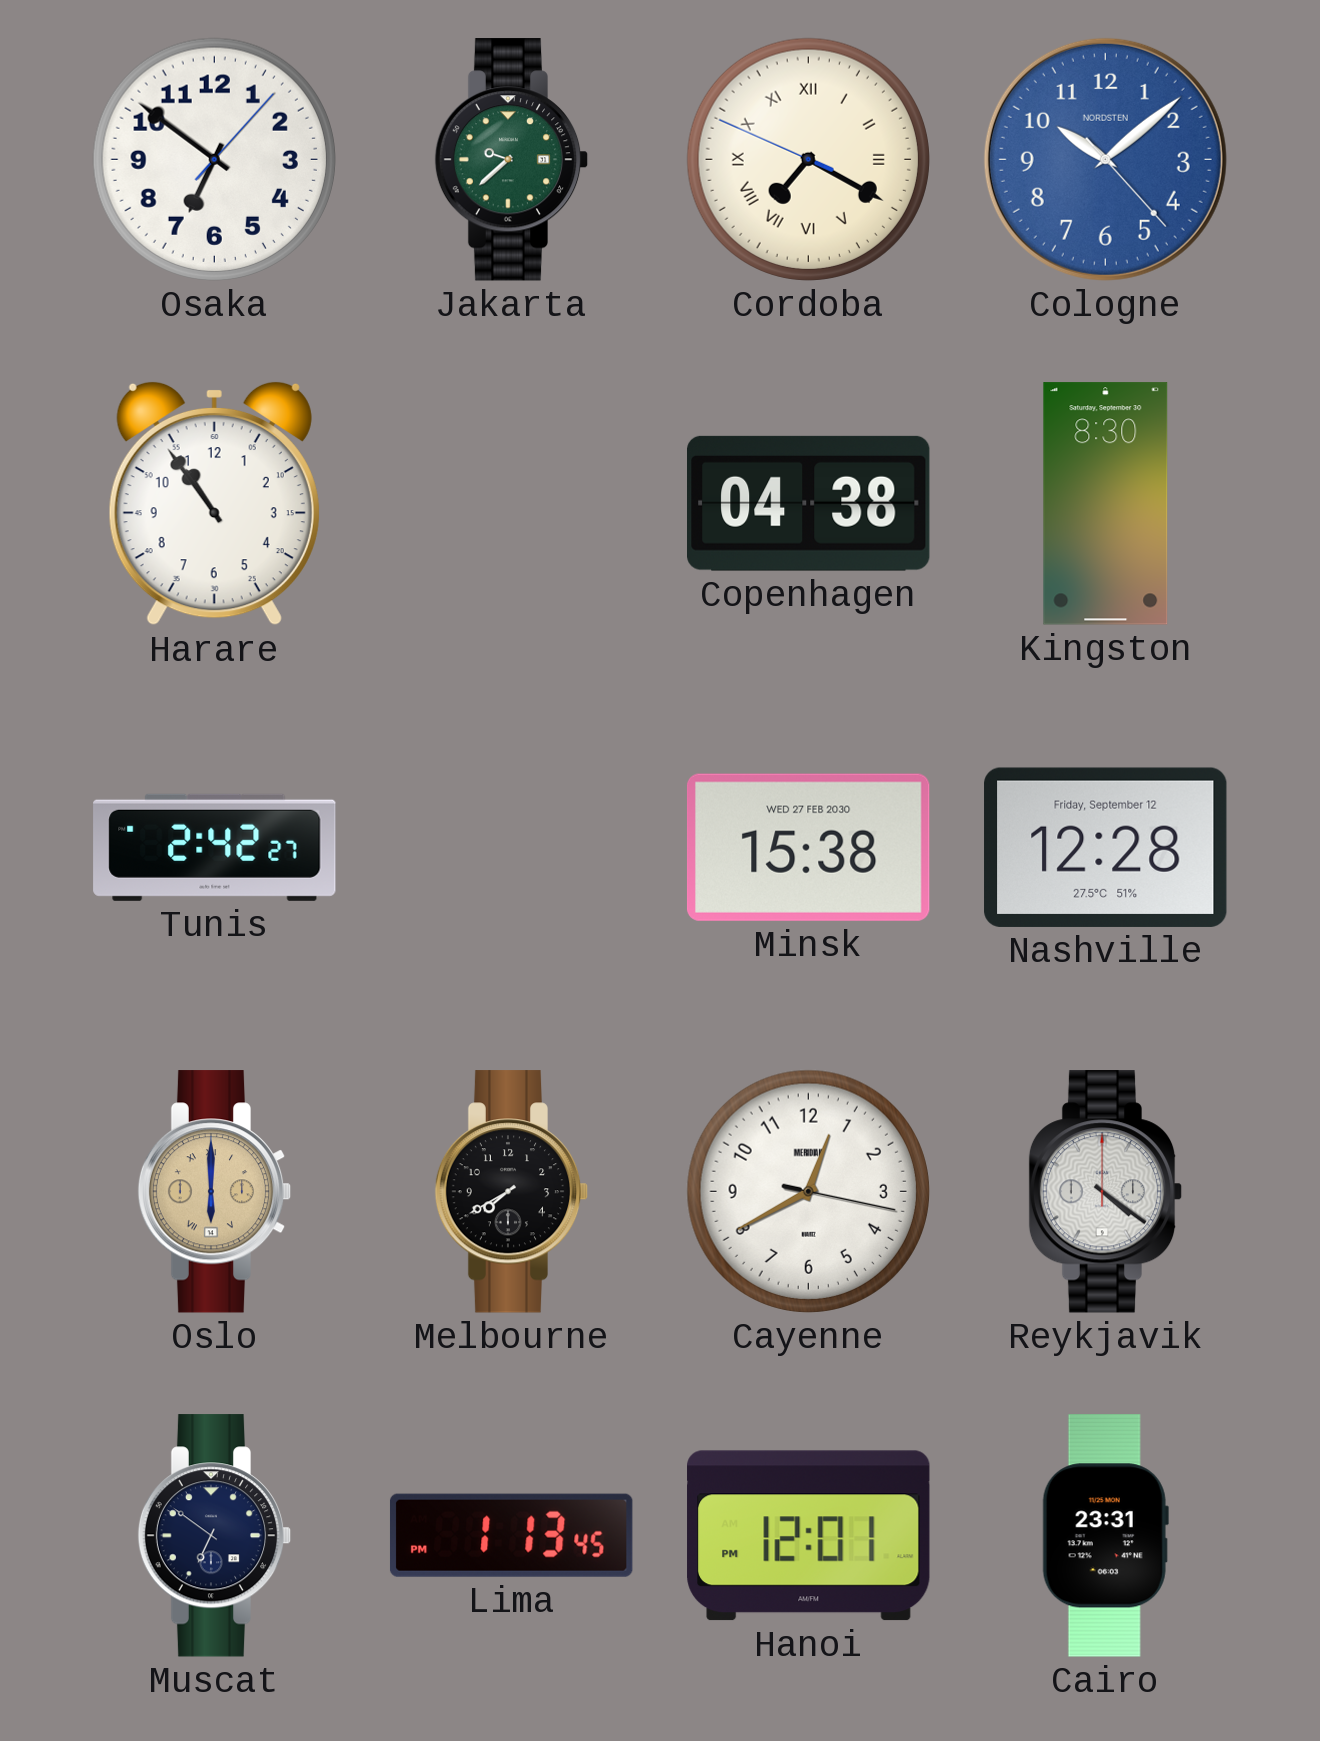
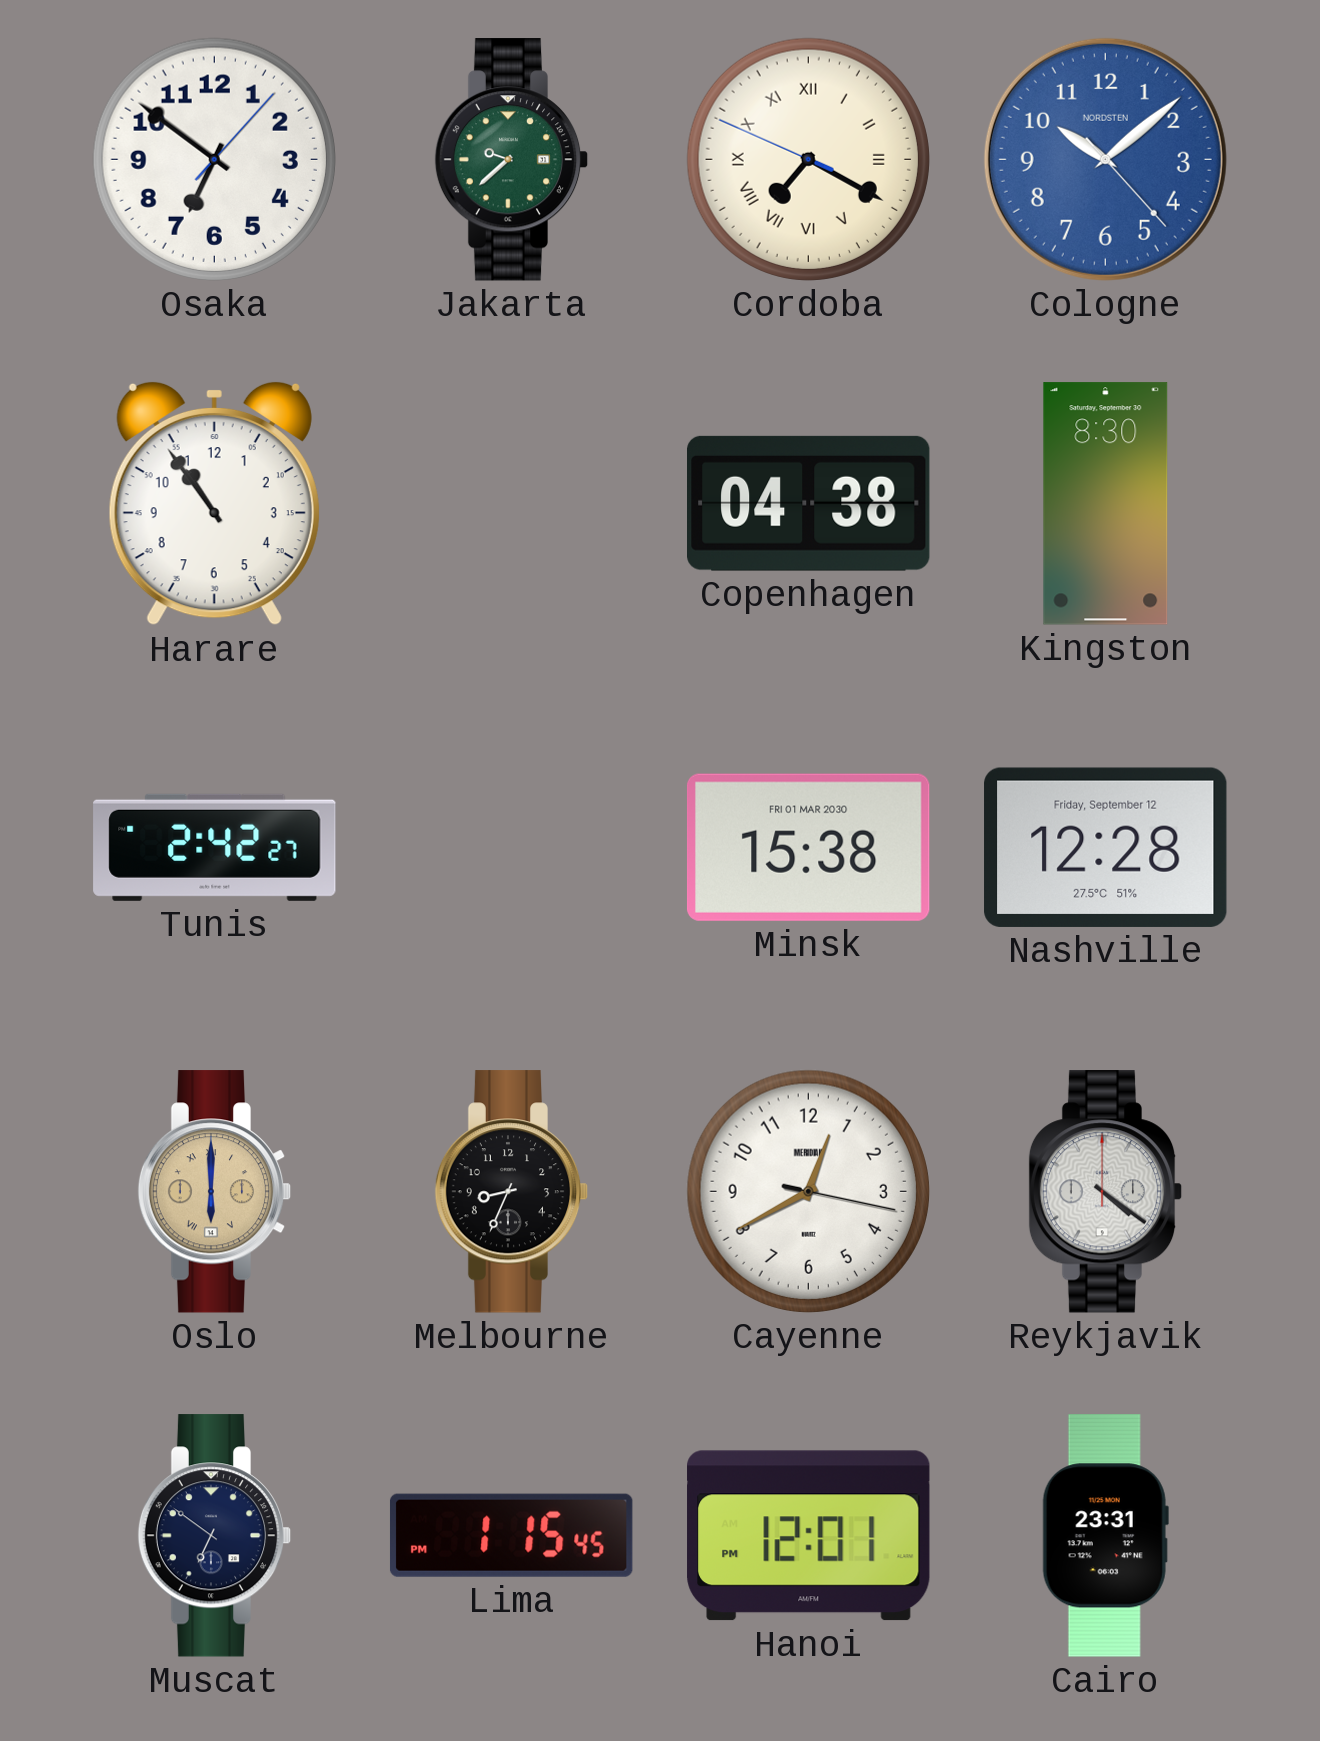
Minsk date: WED 27 FEB 2030 -> FRI 01 MAR 2030 (808, 847)
Melbourne: 7:40 -> 8:34 (512, 1192)
Lima: 1:13 -> 1:15 (511, 1535)
